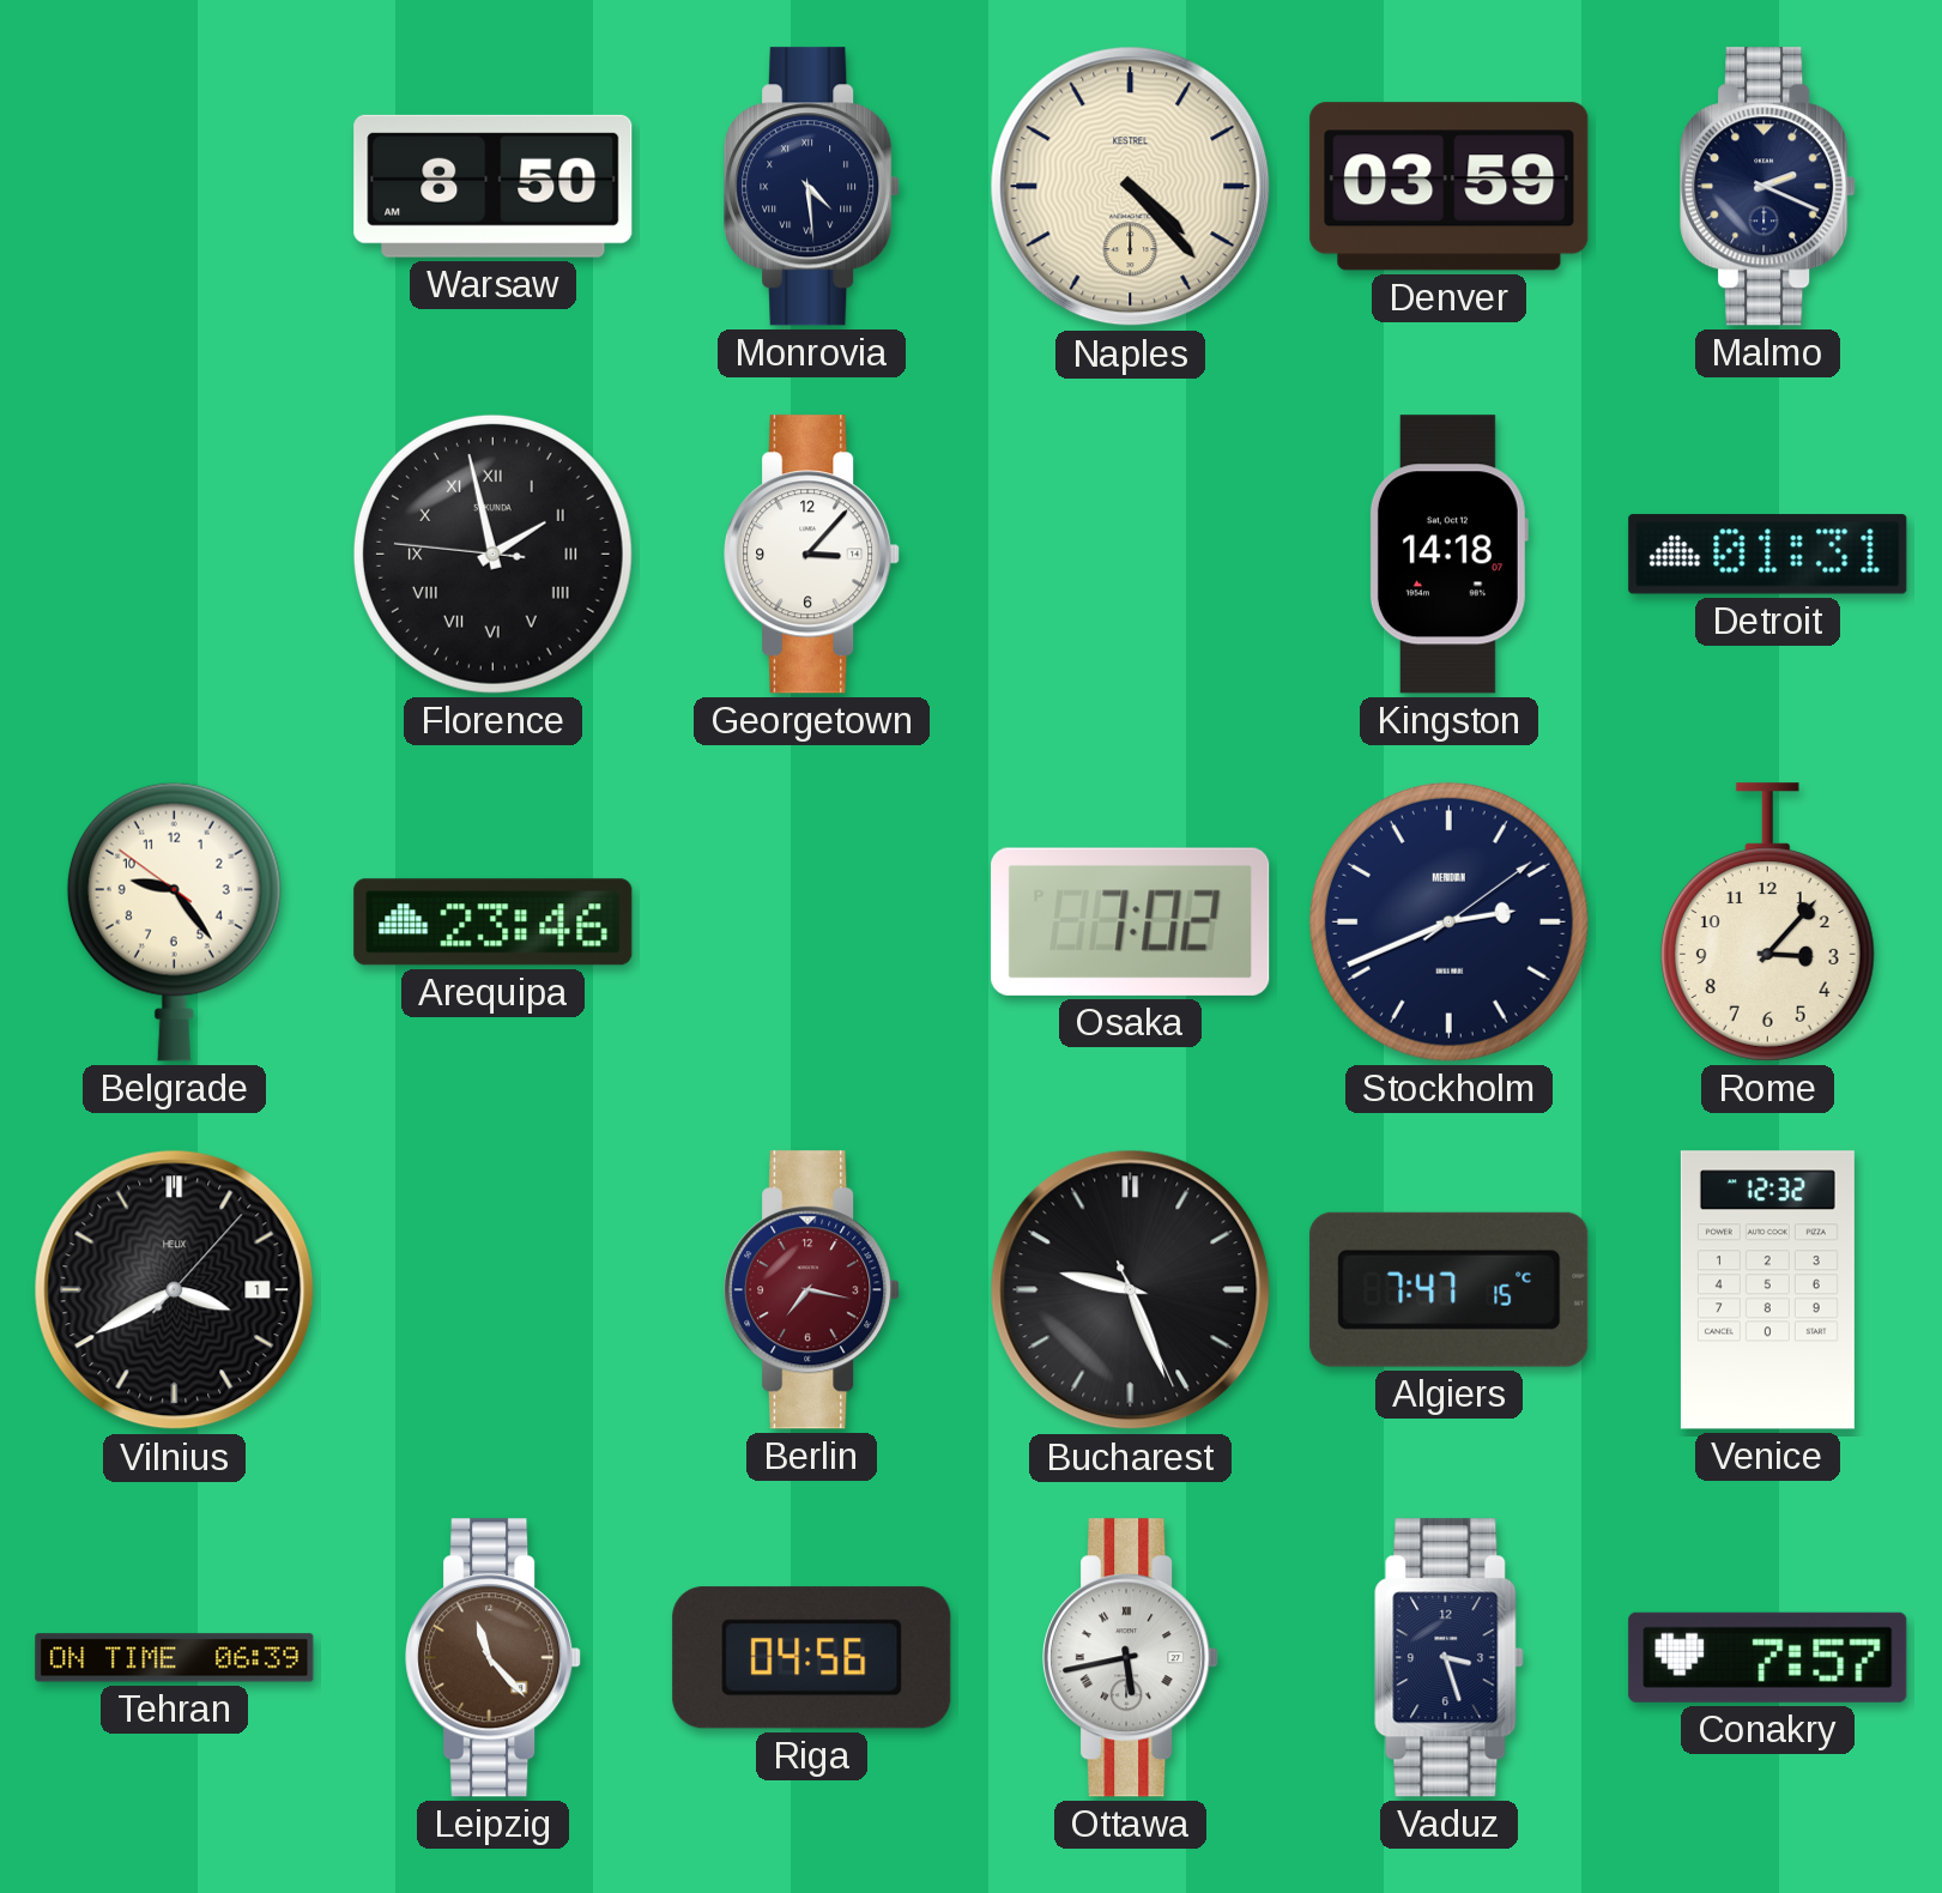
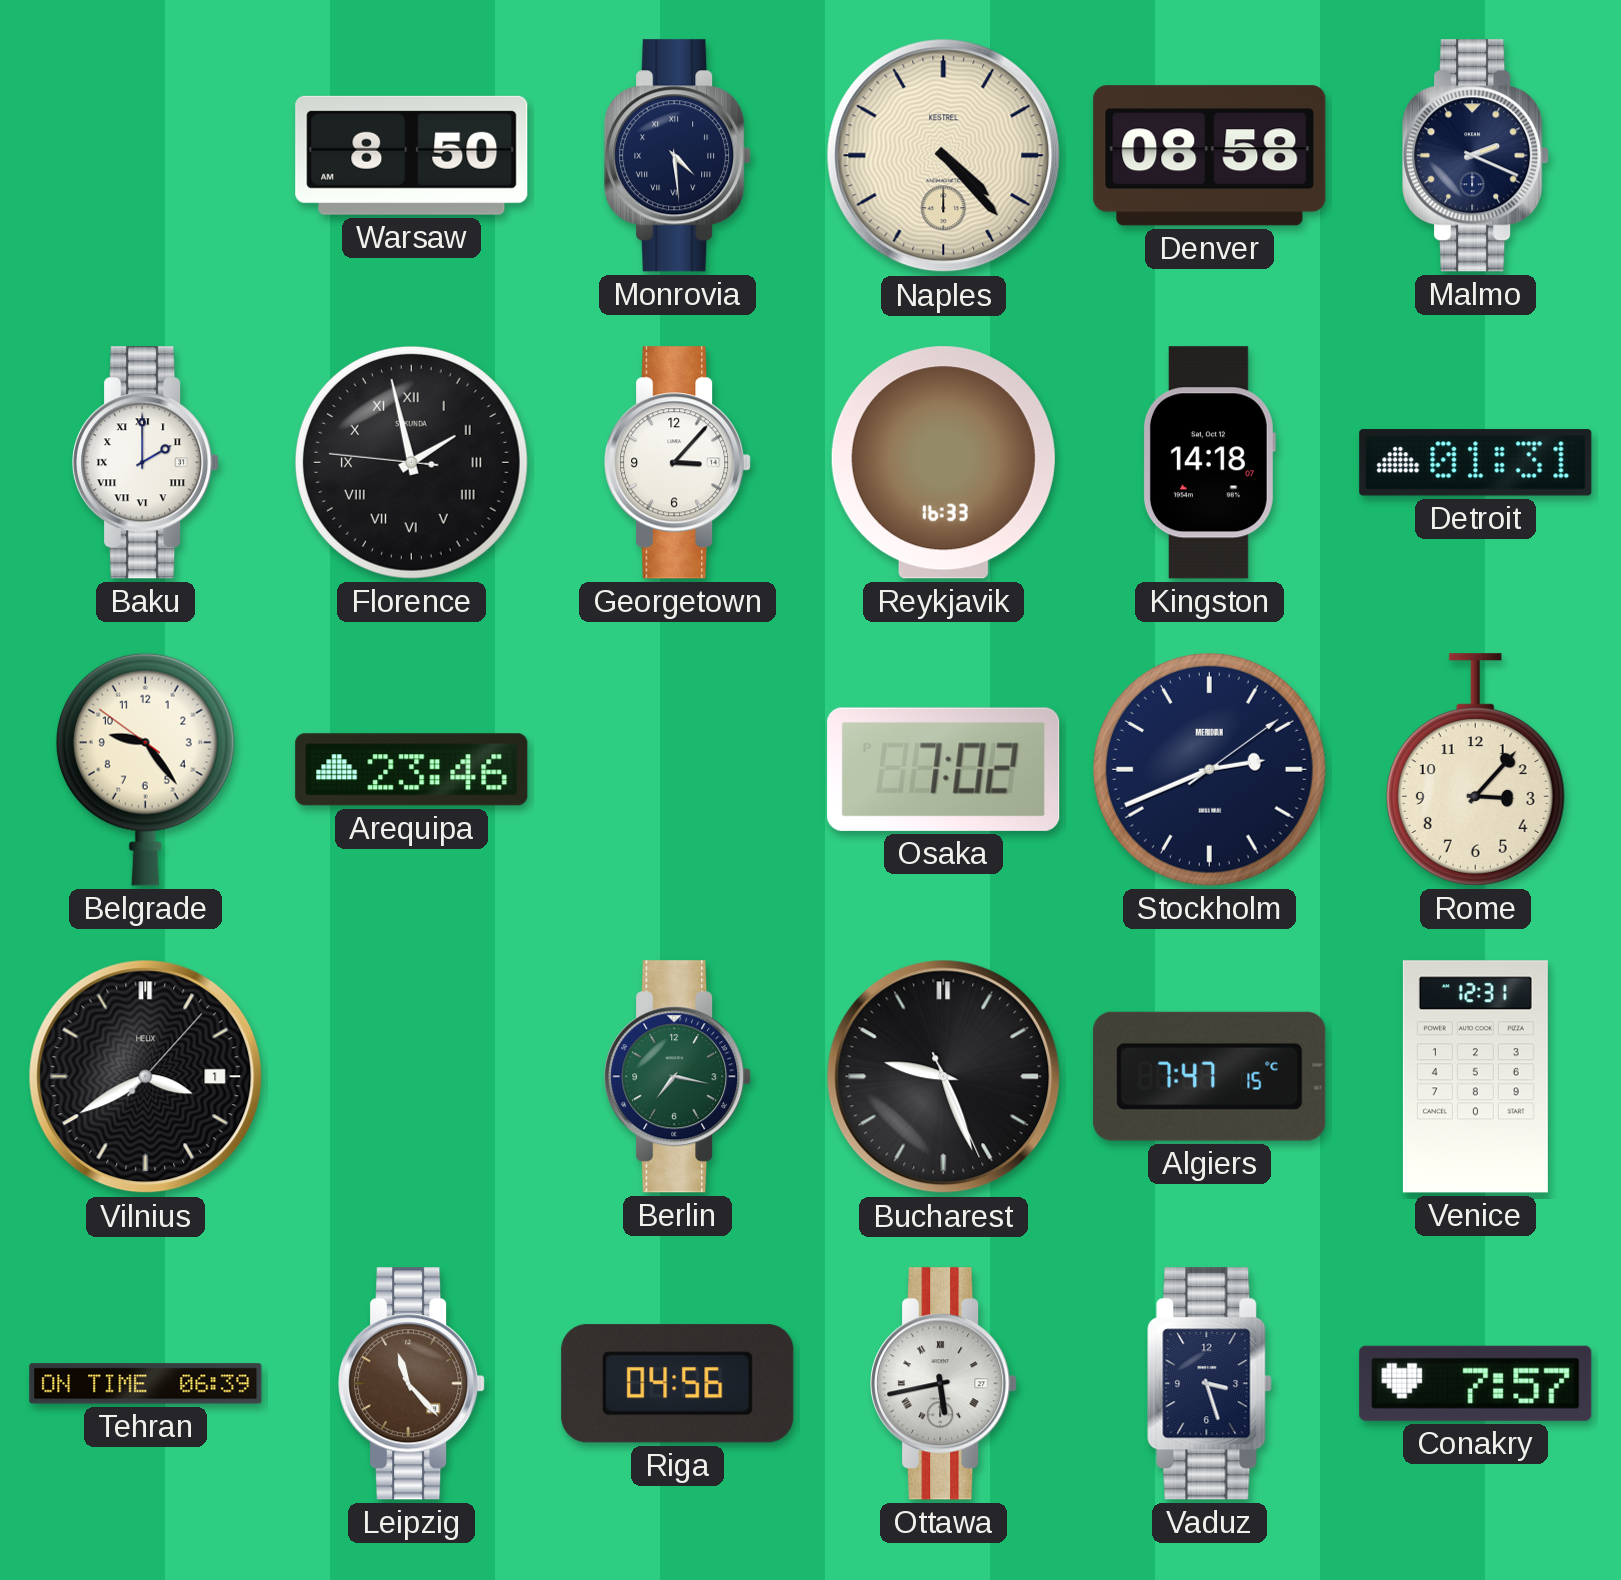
Denver: 03:59 -> 08:58 (1210, 156)
Baku: none -> 2:00 (146, 463)
Reykjavik: none -> 16:33 (943, 463)
Berlin dial: burgundy -> green (678, 1077)
Venice: 12:32 -> 12:31 (1475, 1077)
